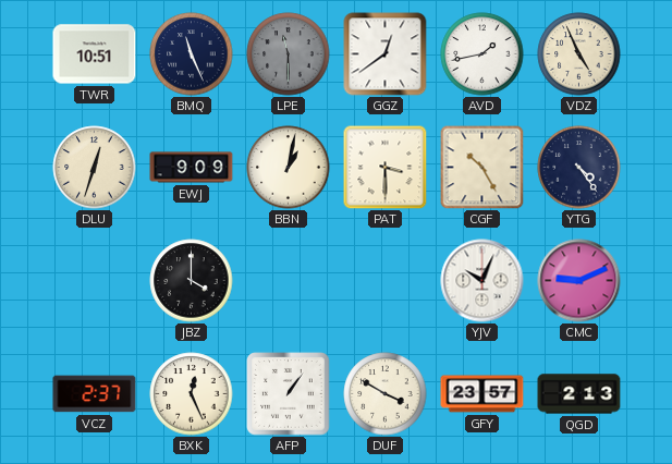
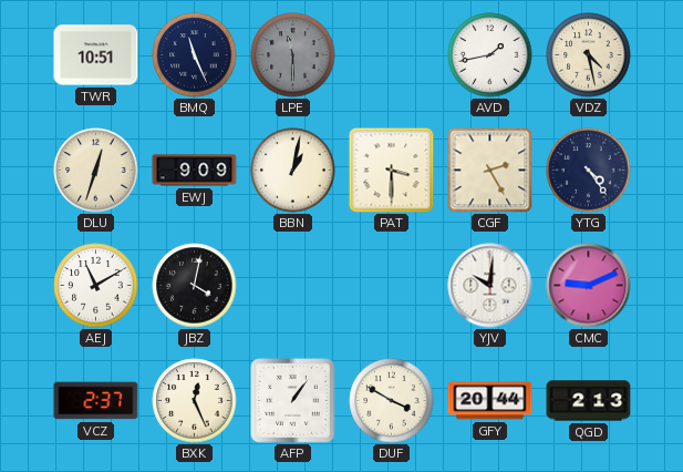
GGZ: 12:39 -> none (386, 54)
VDZ: 4:56 -> 4:28 (589, 55)
CGF: 10:25 -> 2:25 (489, 170)
AEJ: none -> 11:10 (96, 286)
JBZ: 4:00 -> 4:02 (195, 286)
YJV: 10:04 -> 10:01 (490, 286)
GFY: 23:57 -> 20:44 (490, 401)
